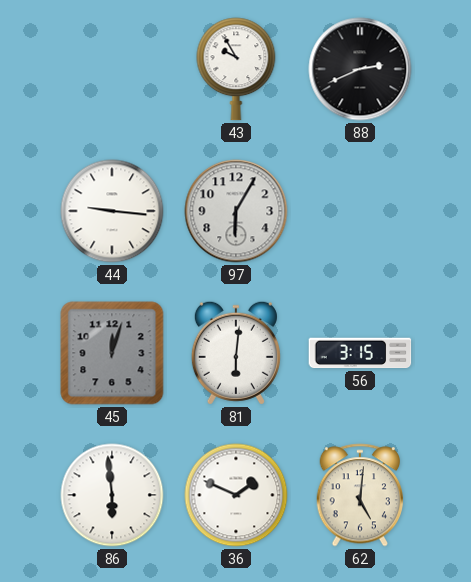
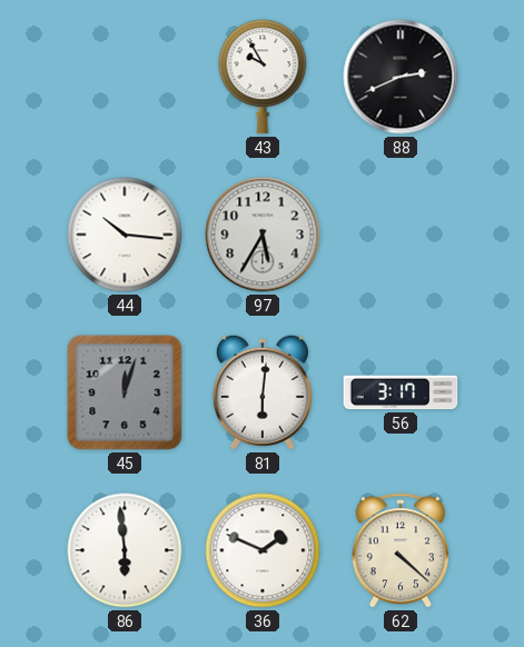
44: 9:16 -> 10:16 (125, 235)
97: 6:05 -> 5:35 (263, 235)
56: 3:15 -> 3:17 (401, 392)
62: 5:01 -> 4:22 (401, 550)
